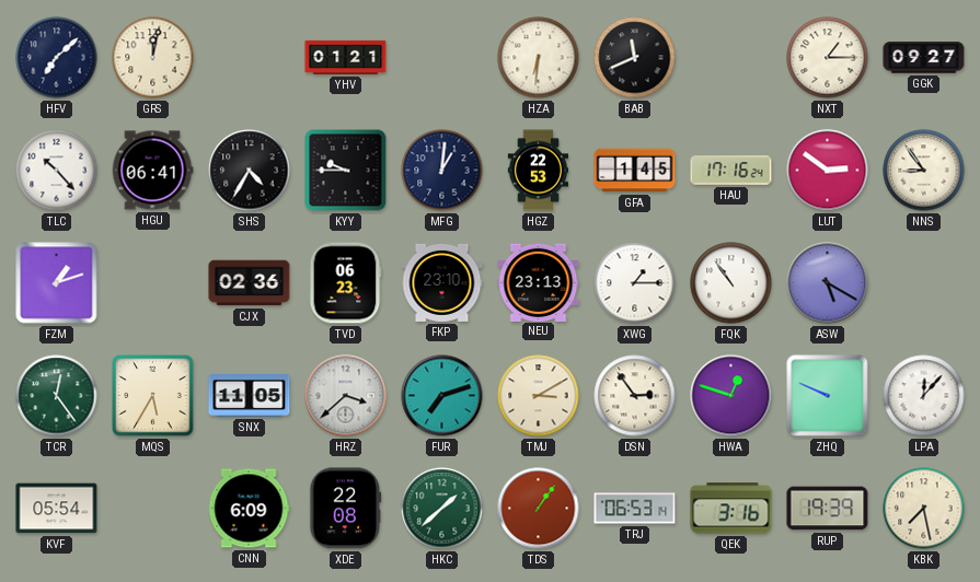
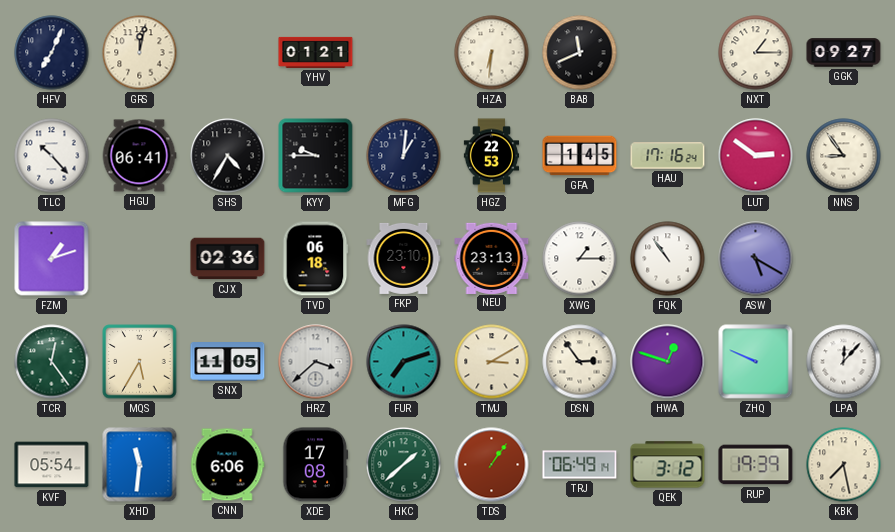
HFV: 7:08 -> 7:04 (52, 53)
TVD: 06:23 -> 06:18 (315, 259)
XHD: none -> 11:31 (140, 465)
CNN: 6:09 -> 6:06 (227, 465)
XDE: 22:08 -> 17:08 (316, 465)
TRJ: 06:53 -> 06:49 (580, 465)
QEK: 3:16 -> 3:12 (668, 465)
